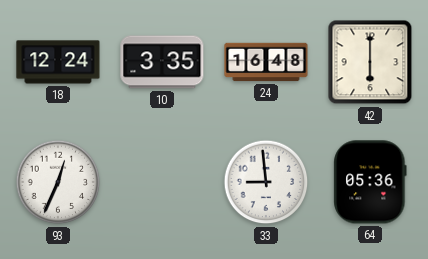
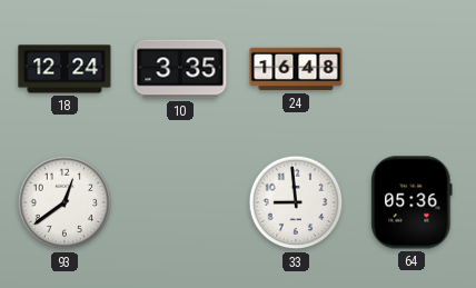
42: 6:00 -> none (370, 62)
93: 12:34 -> 12:39 (65, 202)
